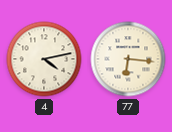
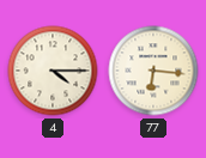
4: 4:13 -> 4:15 (53, 71)
